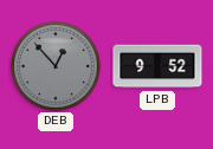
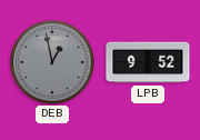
DEB: 12:53 -> 12:58 (52, 62)
